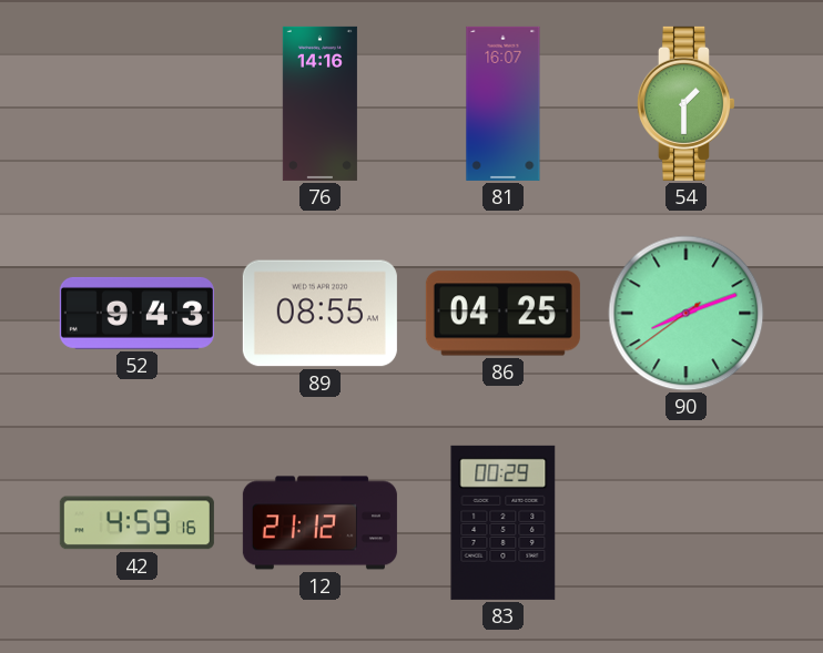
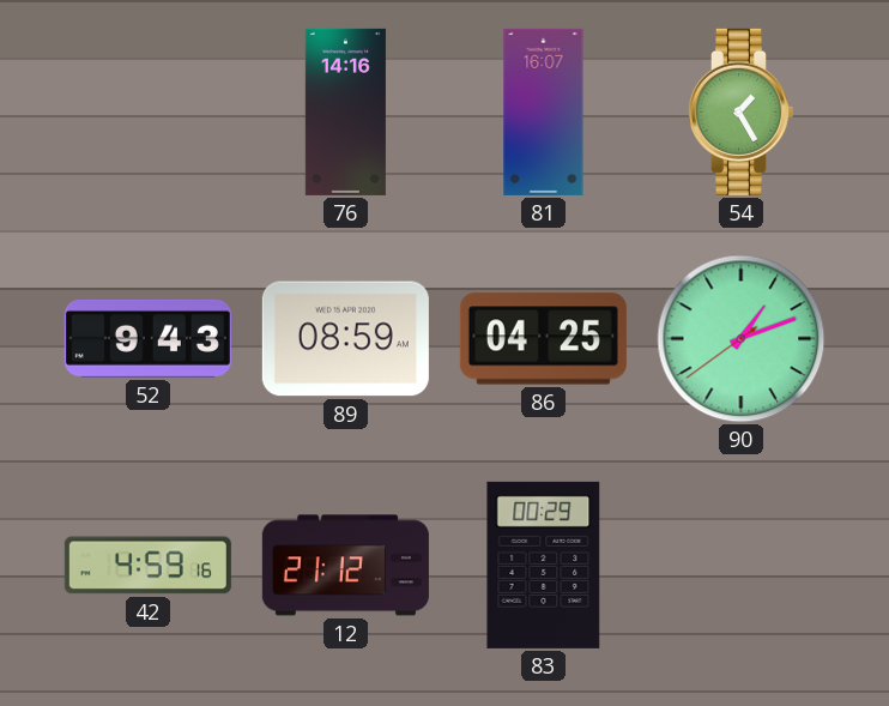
54: 1:30 -> 1:25 (740, 111)
89: 08:55 -> 08:59 (345, 339)
90: 8:11 -> 1:11 (742, 339)
